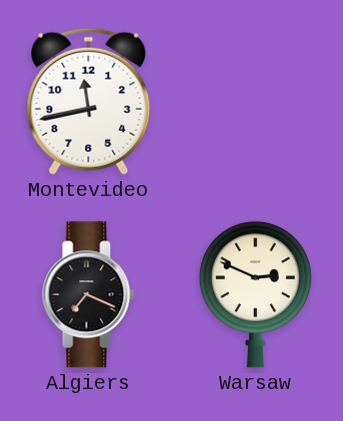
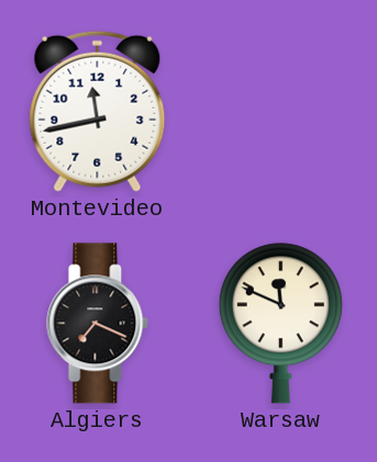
Warsaw: 2:49 -> 11:49 (280, 324)
